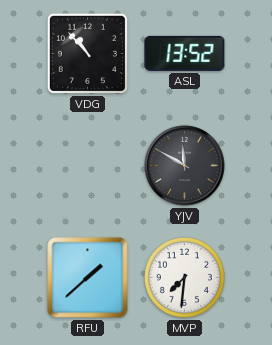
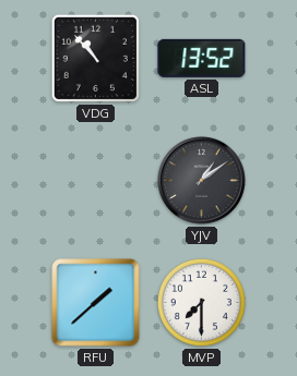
YJV: 11:50 -> 1:09 (202, 181)
MVP: 7:31 -> 7:30 (201, 302)
